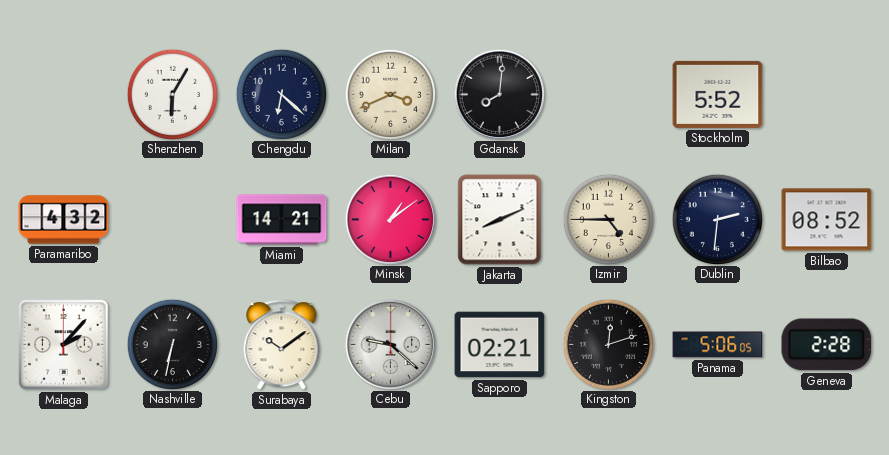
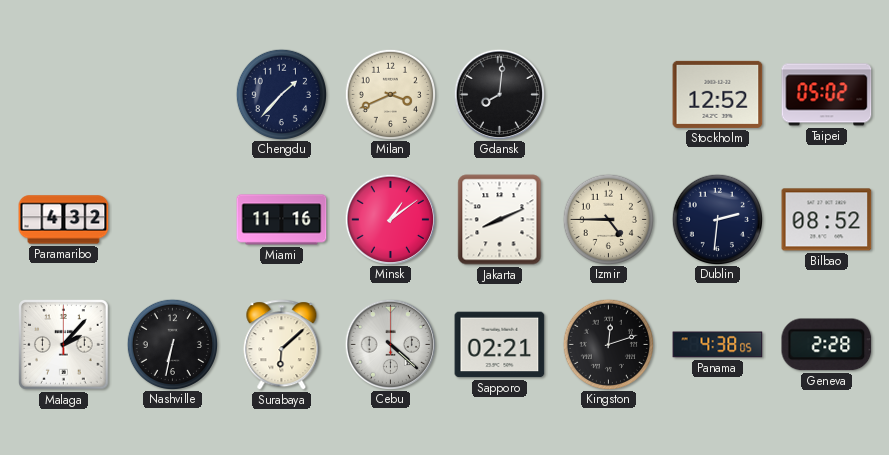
Shenzhen: 6:05 -> none (172, 94)
Chengdu: 6:22 -> 1:37 (281, 94)
Stockholm: 5:52 -> 12:52 (718, 94)
Taipei: none -> 05:02 (827, 95)
Miami: 14:21 -> 11:16 (282, 220)
Surabaya: 10:09 -> 6:08 (282, 345)
Cebu: 9:22 -> 4:22 (390, 344)
Panama: 5:06 -> 4:38 (718, 345)
